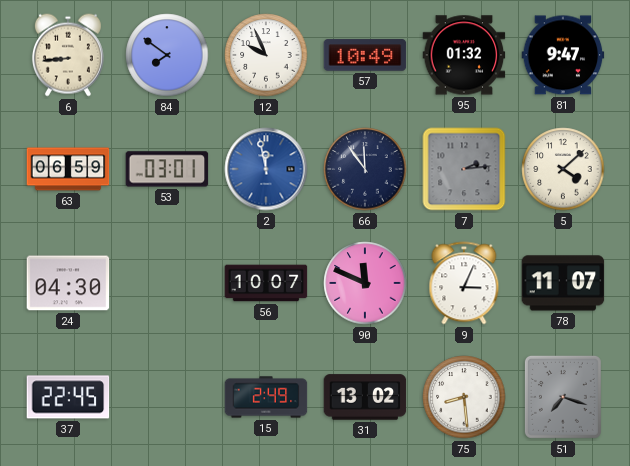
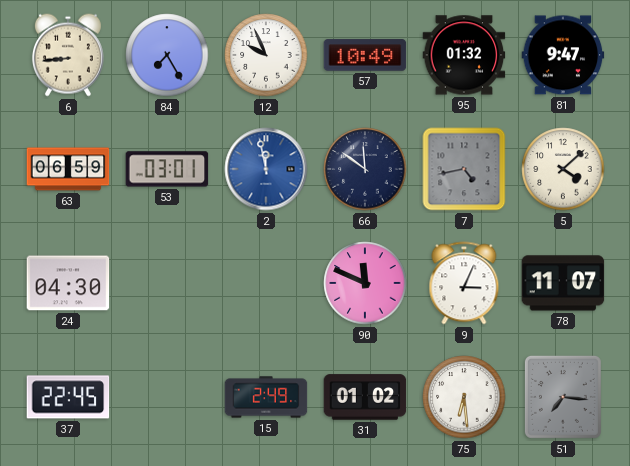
84: 7:51 -> 7:25 (167, 55)
66: 11:54 -> 11:51 (365, 169)
7: 2:14 -> 4:43 (464, 169)
56: 10:07 -> none (266, 283)
31: 13:02 -> 01:02 (365, 397)
75: 8:29 -> 6:29 (464, 397)
51: 7:18 -> 7:16 (563, 397)
